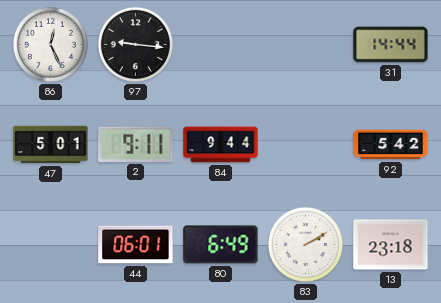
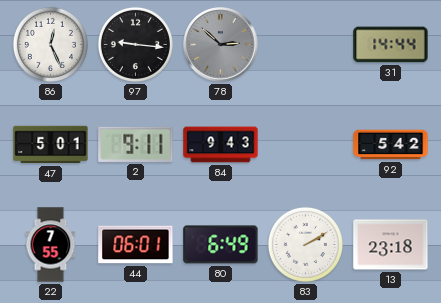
78: none -> 2:52 (221, 45)
84: 9:44 -> 9:43 (221, 145)
22: none -> 7:55 (51, 245)
